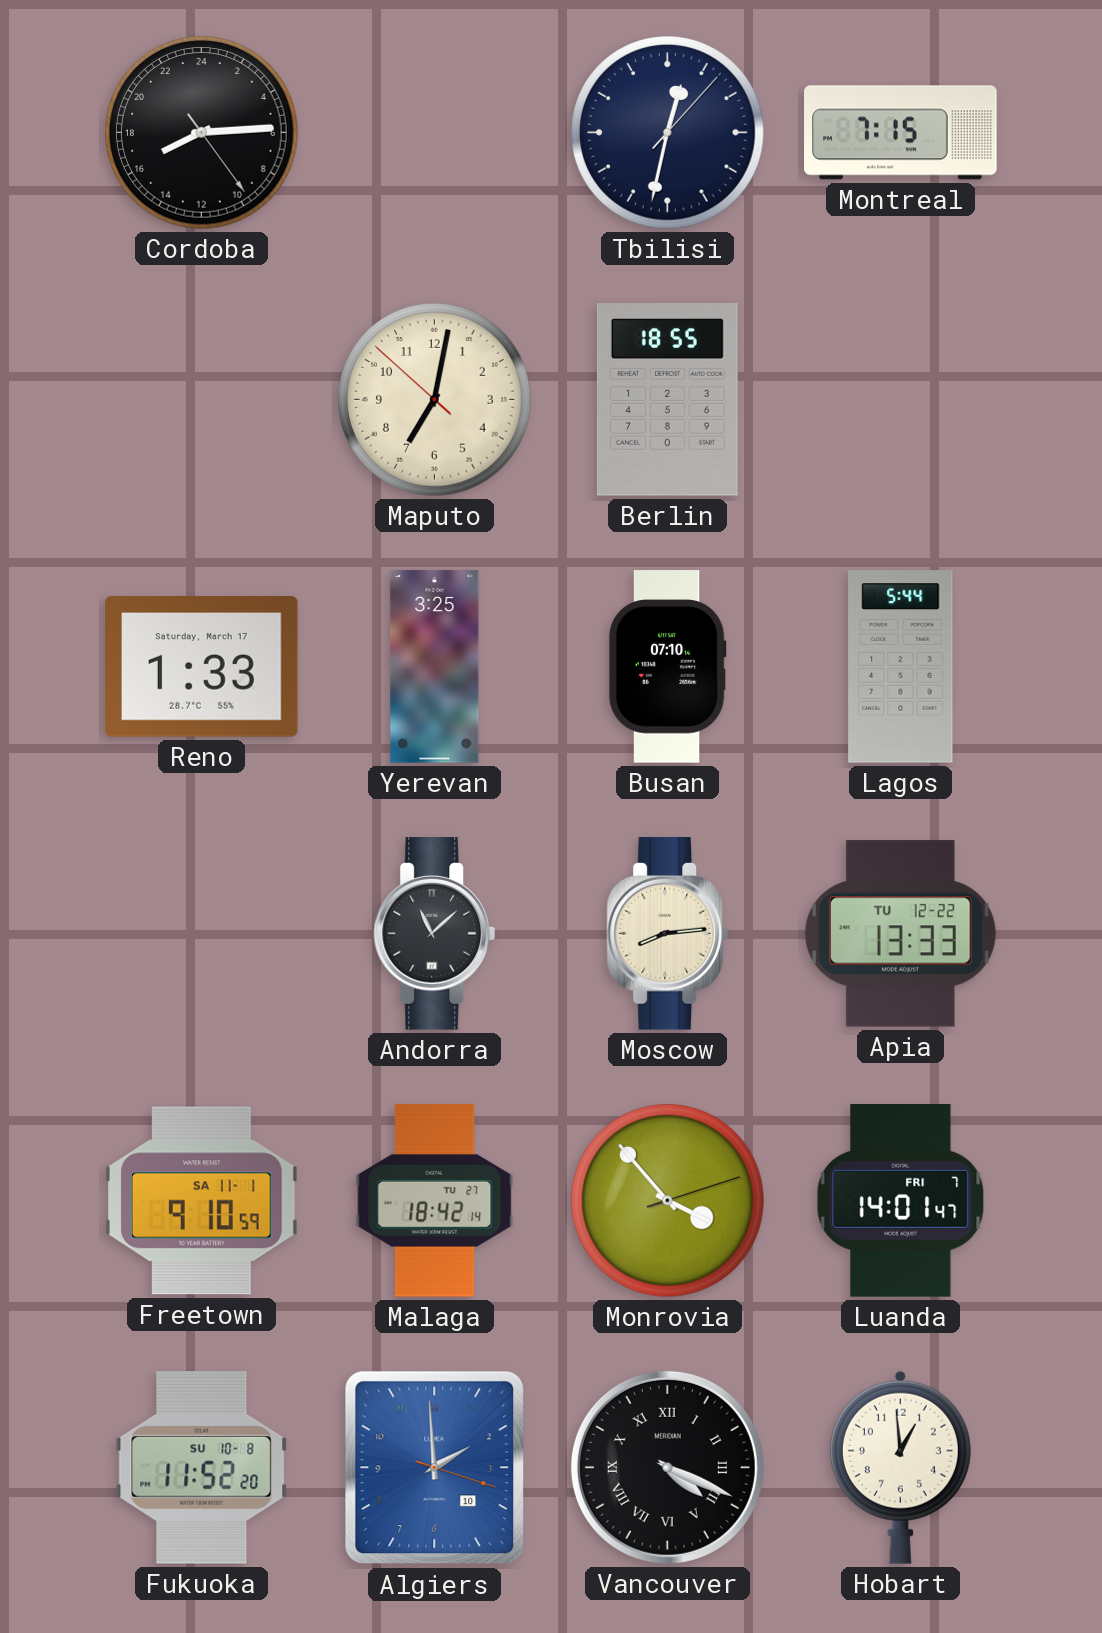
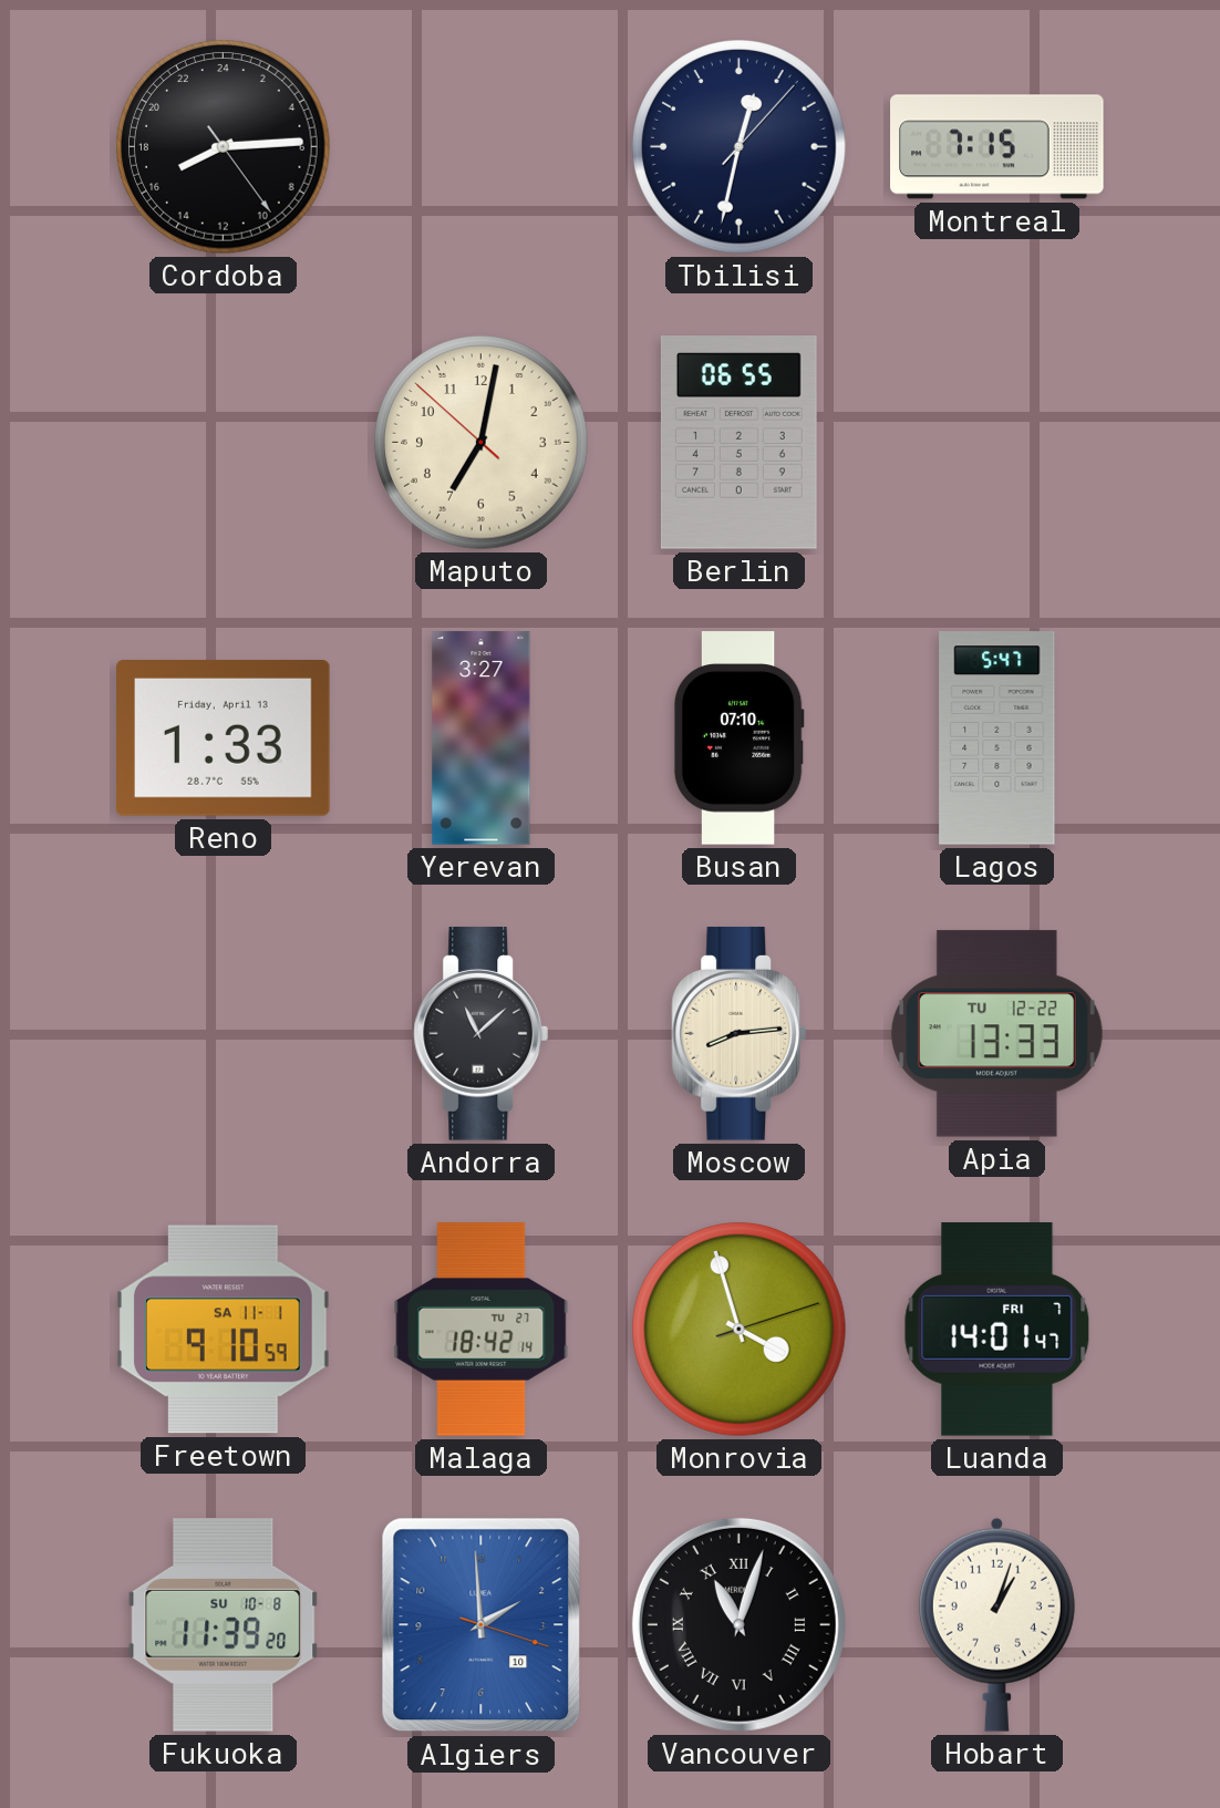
Berlin: 18:55 -> 06:55 (738, 443)
Reno date: Saturday, March 17 -> Friday, April 13 (224, 738)
Yerevan: 3:25 -> 3:27 (482, 738)
Lagos: 5:44 -> 5:47 (997, 738)
Monrovia: 3:53 -> 3:57 (740, 1330)
Fukuoka: 11:52 -> 11:39 (224, 1625)
Vancouver: 4:19 -> 11:03 (738, 1624)
Hobart: 12:59 -> 1:03 (996, 1624)
